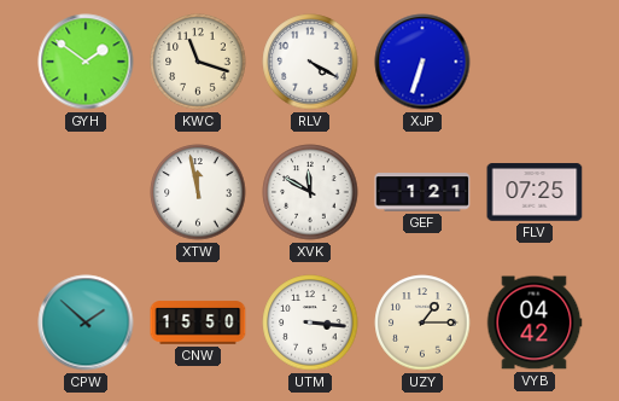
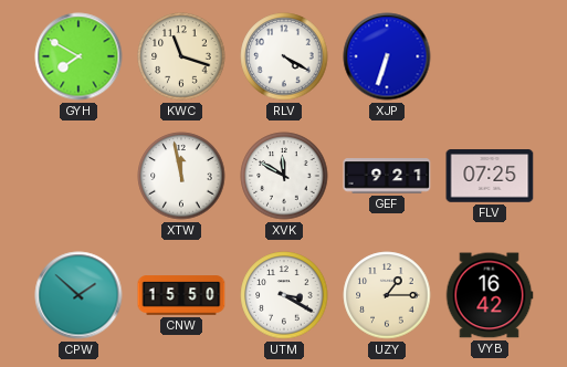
GYH: 1:51 -> 7:50 (78, 56)
GEF: 1:21 -> 9:21 (387, 176)
UTM: 3:16 -> 3:20 (284, 295)
VYB: 04:42 -> 16:42 (490, 295)
